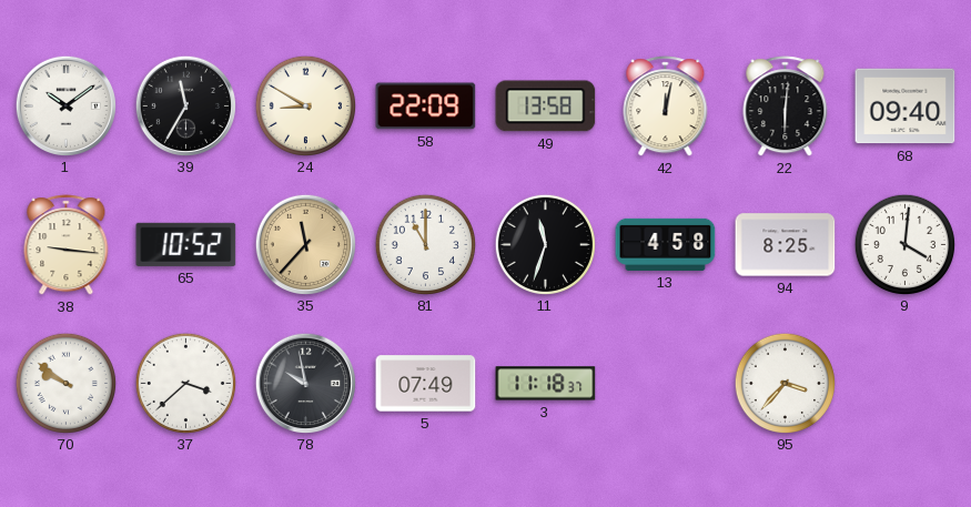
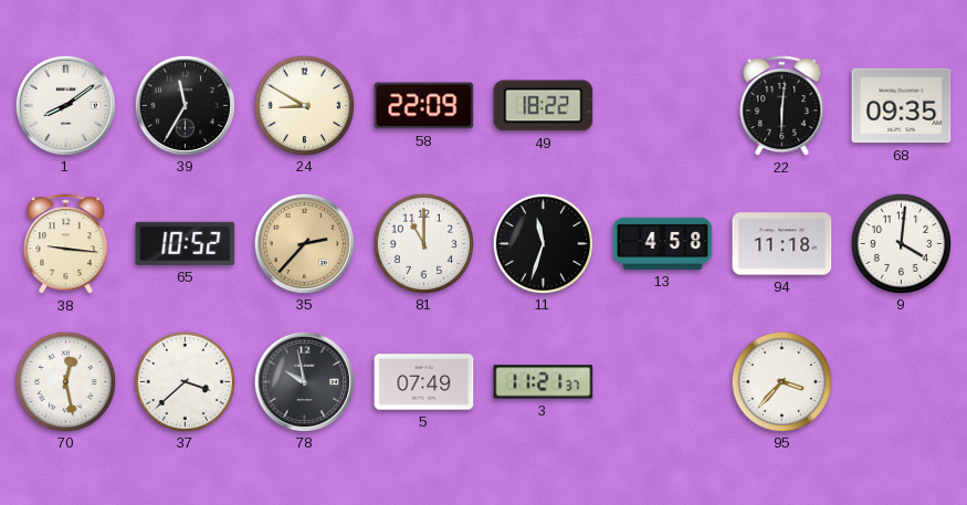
1: 10:09 -> 8:09 (65, 105)
49: 13:58 -> 18:22 (544, 106)
42: 12:02 -> none (666, 107)
68: 09:40 -> 09:35 (902, 106)
35: 11:37 -> 2:37 (304, 243)
94: 8:25 -> 11:18 (782, 244)
70: 9:51 -> 12:28 (65, 381)
3: 11:18 -> 11:21 (544, 382)
